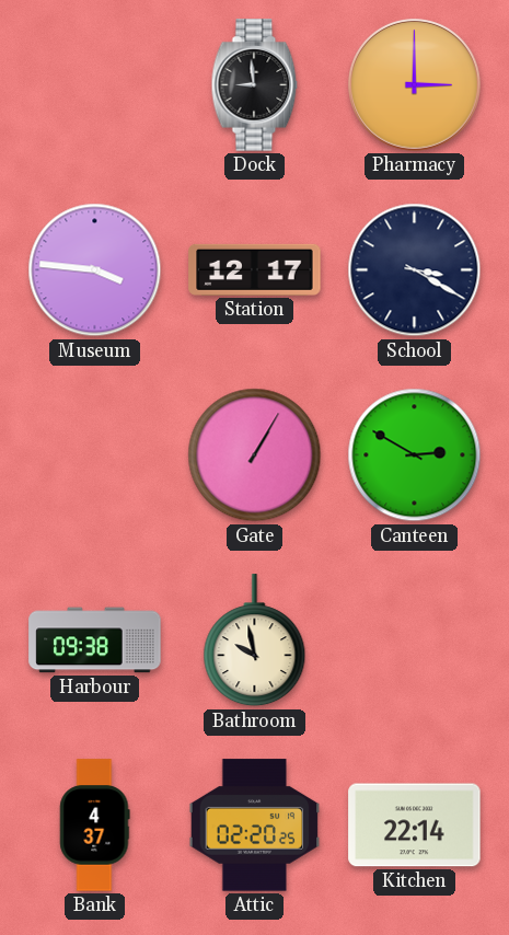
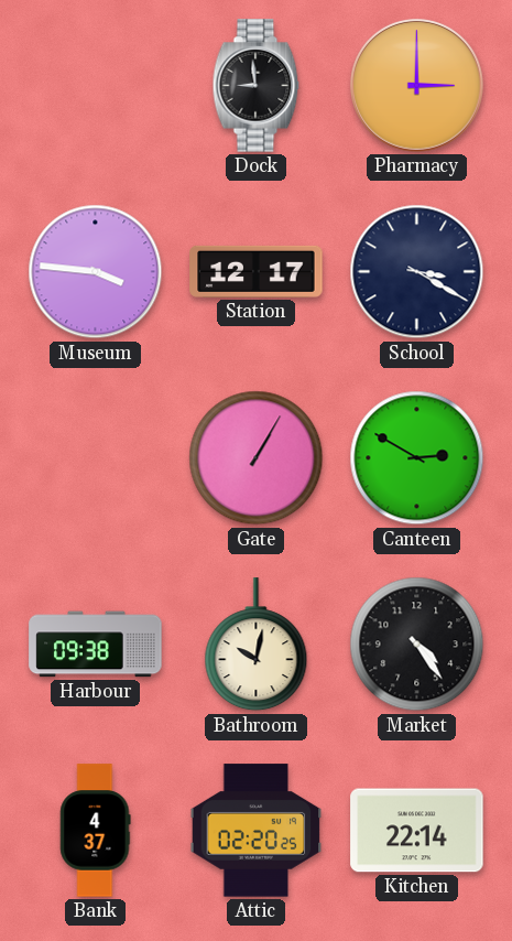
Bathroom: 9:58 -> 10:02 (257, 645)
Market: none -> 4:24 (417, 645)
